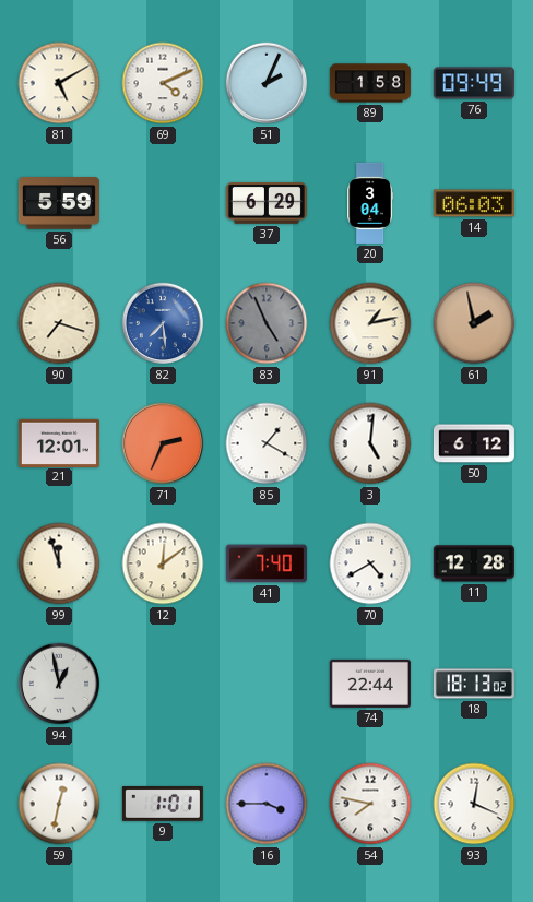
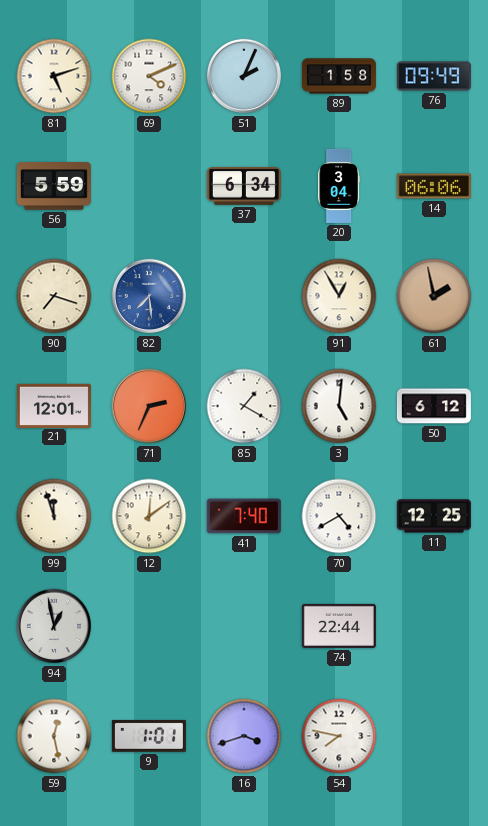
81: 5:10 -> 5:12 (54, 76)
37: 6:29 -> 6:34 (244, 186)
14: 06:03 -> 06:06 (434, 186)
83: 4:56 -> none (266, 323)
91: 1:13 -> 12:55 (339, 296)
11: 12:28 -> 12:25 (434, 516)
18: 18:13 -> none (474, 684)
59: 12:32 -> 12:28 (54, 736)
16: 3:45 -> 3:42 (244, 736)
93: 12:19 -> none (474, 804)
